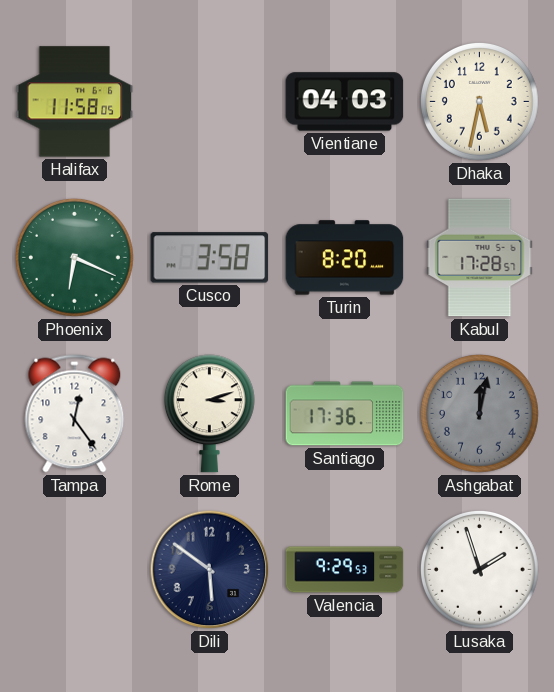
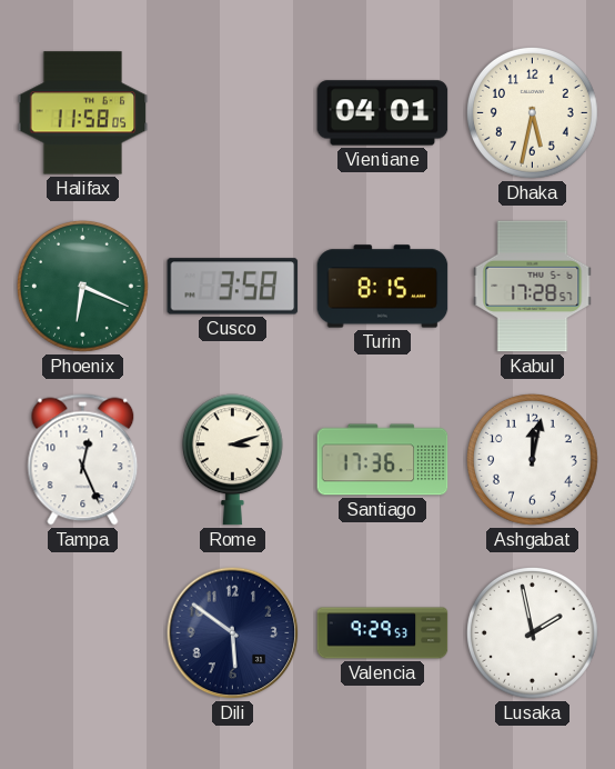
Vientiane: 04:03 -> 04:01 (383, 113)
Turin: 8:20 -> 8:15 (383, 287)
Tampa: 12:24 -> 12:26 (83, 460)
Ashgabat dial: grey -> white (532, 459)
Lusaka: 1:57 -> 1:58 (532, 632)
